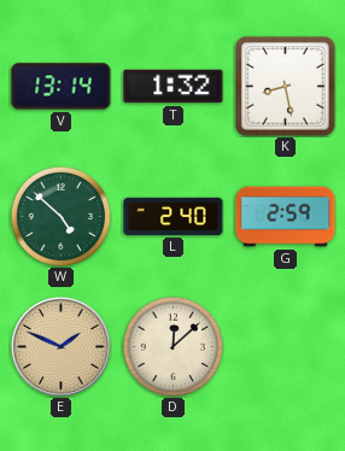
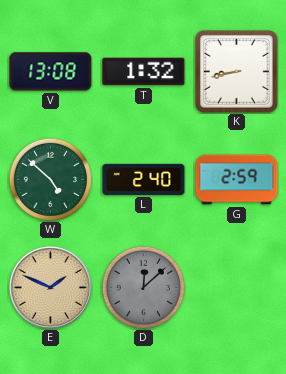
V: 13:14 -> 13:08 (51, 72)
K: 8:28 -> 8:43 (236, 71)
D dial: cream -> grey (143, 287)
